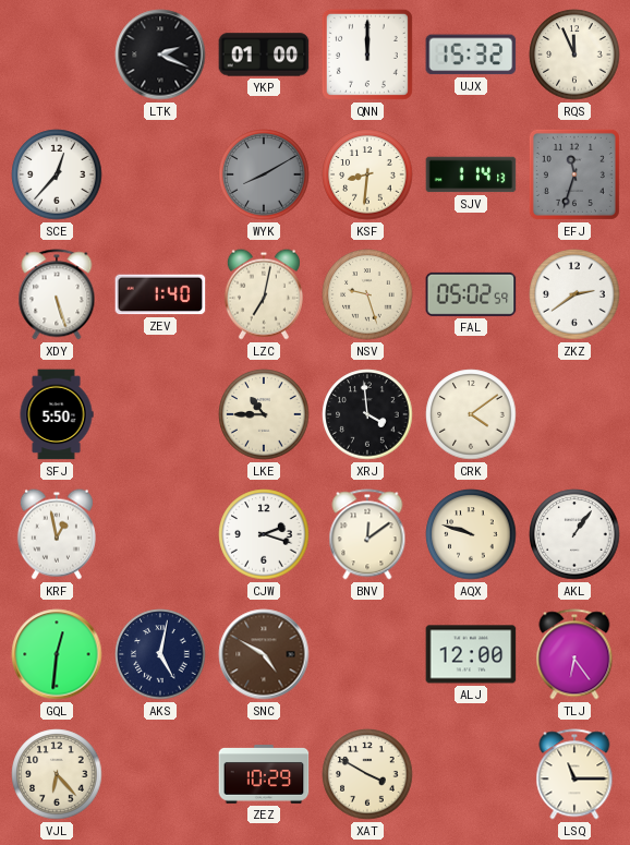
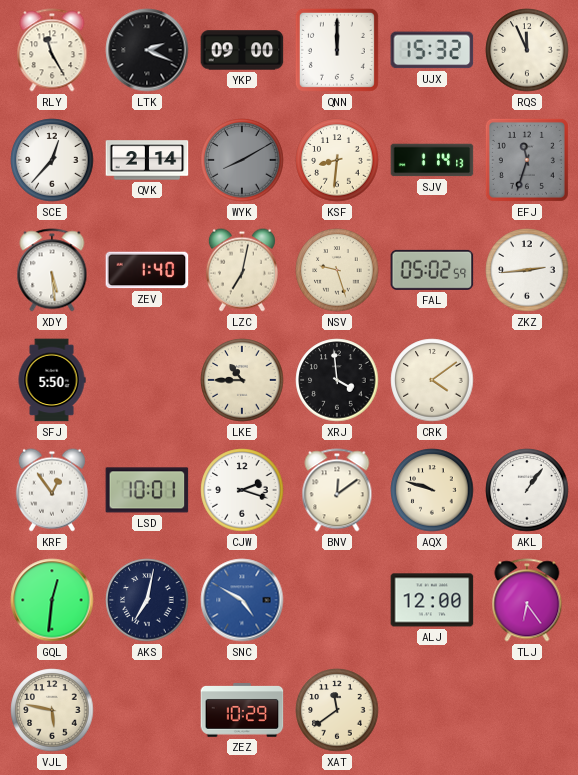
RLY: none -> 11:25 (52, 50)
YKP: 01:00 -> 09:00 (242, 50)
QVK: none -> 2:14 (147, 160)
XDY: 5:27 -> 5:29 (52, 270)
ZKZ: 2:39 -> 2:44 (527, 270)
KRF: 12:58 -> 12:54 (52, 490)
LSD: none -> 10:01 (147, 490)
AKS: 5:02 -> 7:02 (147, 600)
SNC dial: brown -> blue (242, 600)
VJL: 6:23 -> 5:47 (52, 710)
XAT: 3:50 -> 11:39 (337, 710)
LSQ: 11:15 -> none (574, 774)
